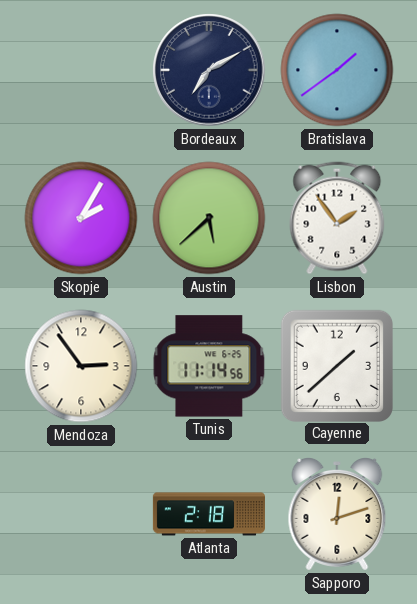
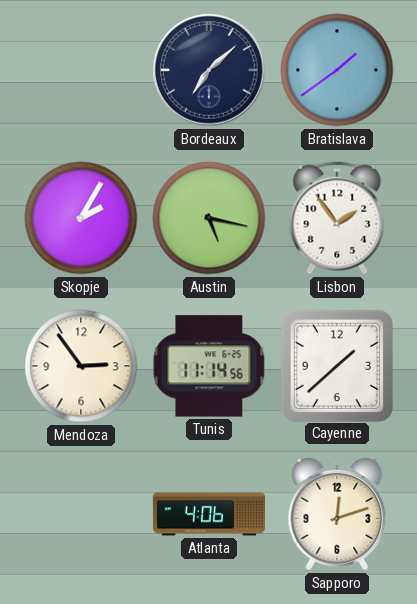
Bordeaux: 7:10 -> 7:08 (209, 70)
Austin: 5:38 -> 5:17 (209, 218)
Atlanta: 2:18 -> 4:06 (209, 514)
